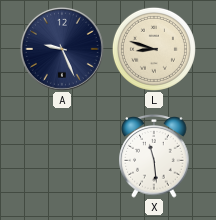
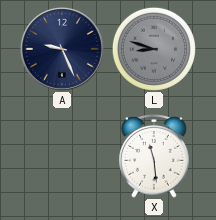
L dial: cream -> grey (154, 49)
